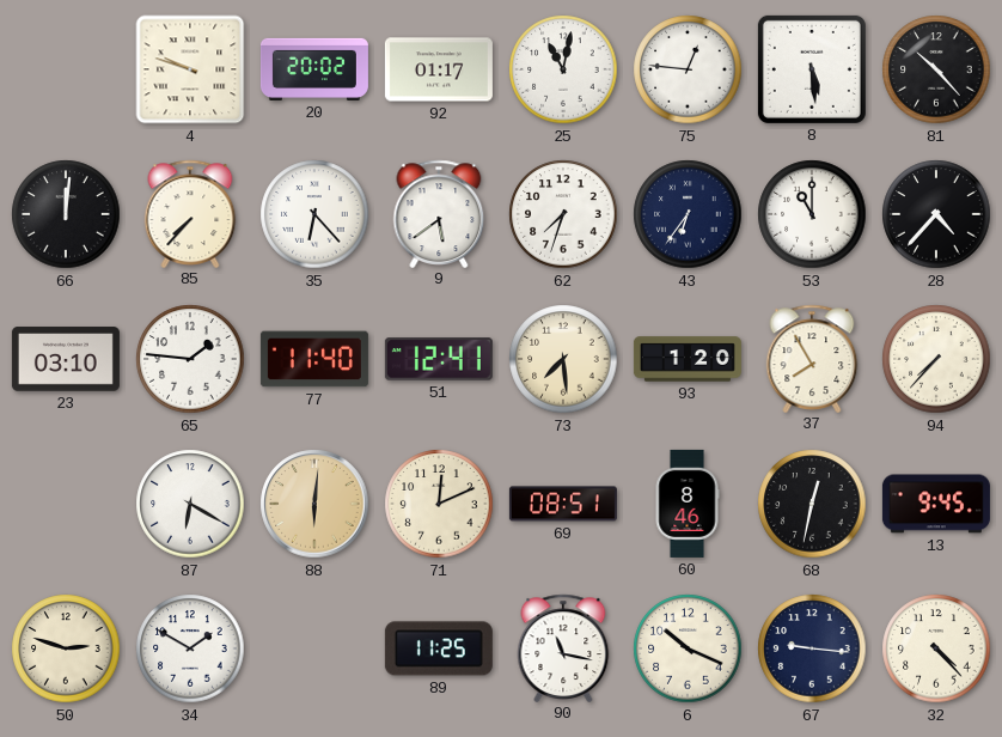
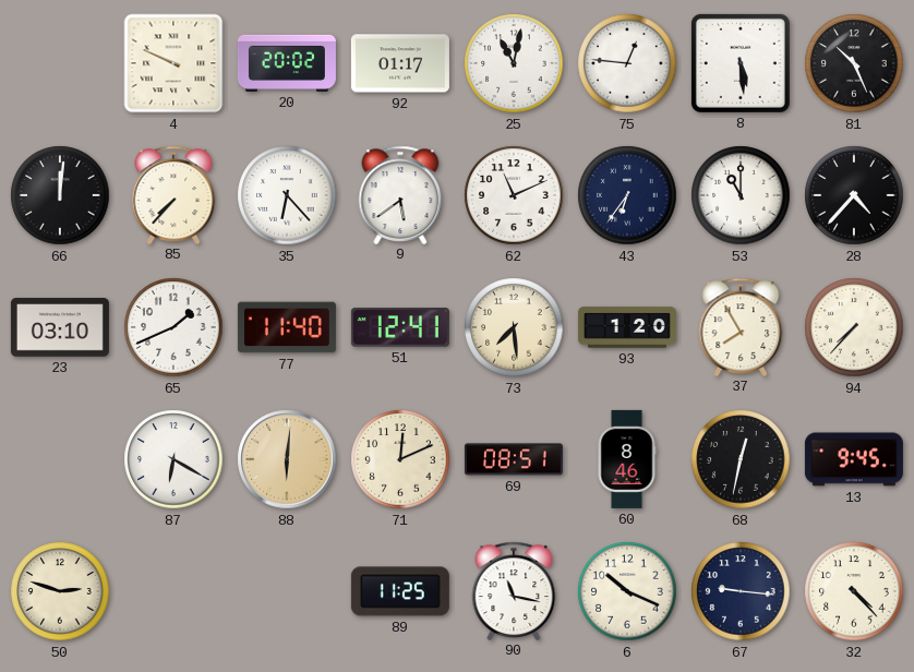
4: 9:48 -> 9:49 (173, 63)
81: 10:23 -> 10:26 (854, 63)
62: 7:33 -> 11:11 (514, 195)
65: 1:46 -> 1:41 (173, 327)
34: 1:50 -> none (190, 648)
